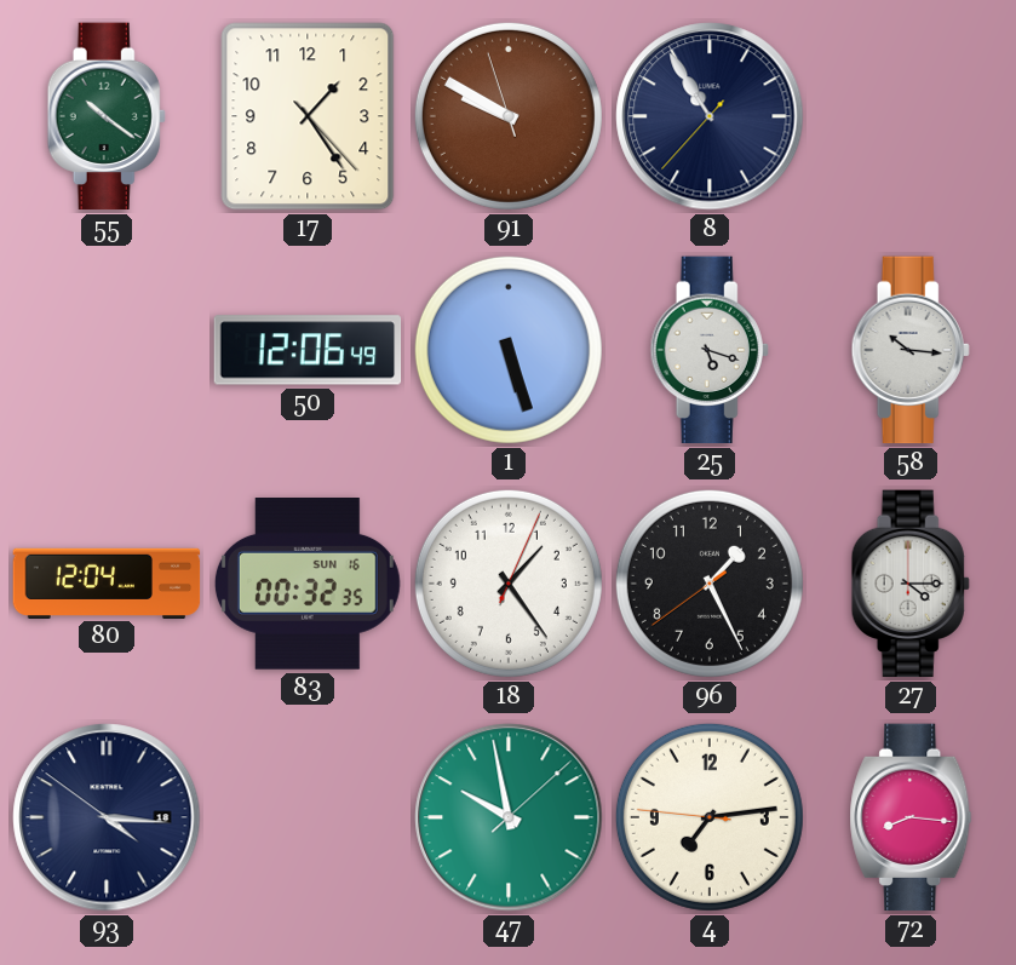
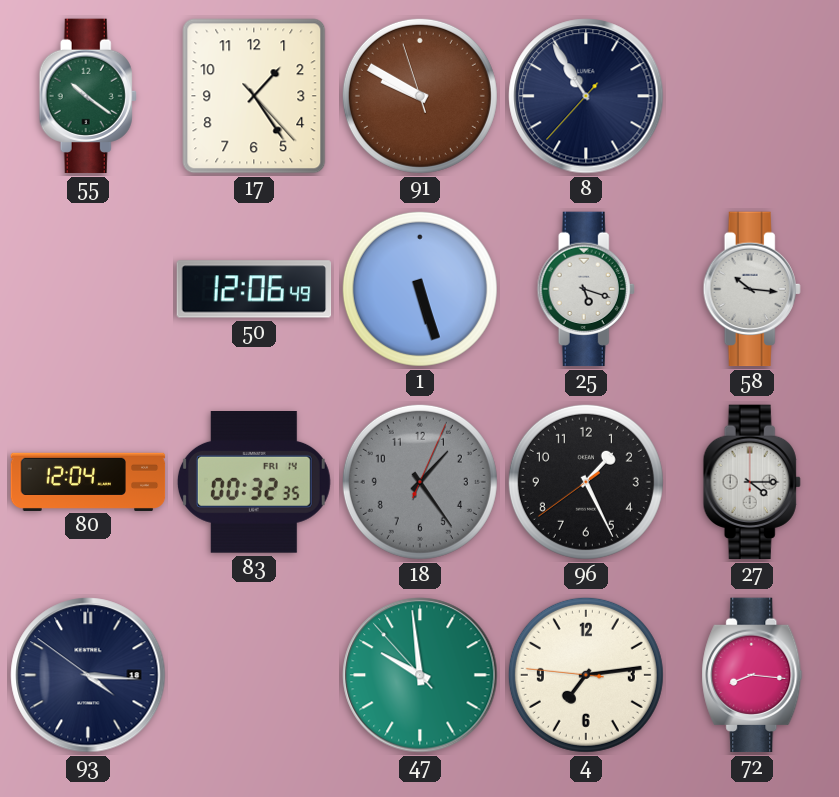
83 date: SUN 16 -> FRI 14 (254, 483)
18 dial: white -> grey (420, 482)
47: 9:58:08 -> 9:58:53 (420, 675)
